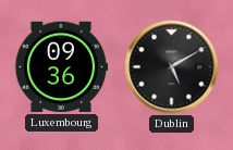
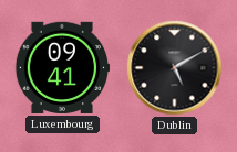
Luxembourg: 09:36 -> 09:41 (62, 67)
